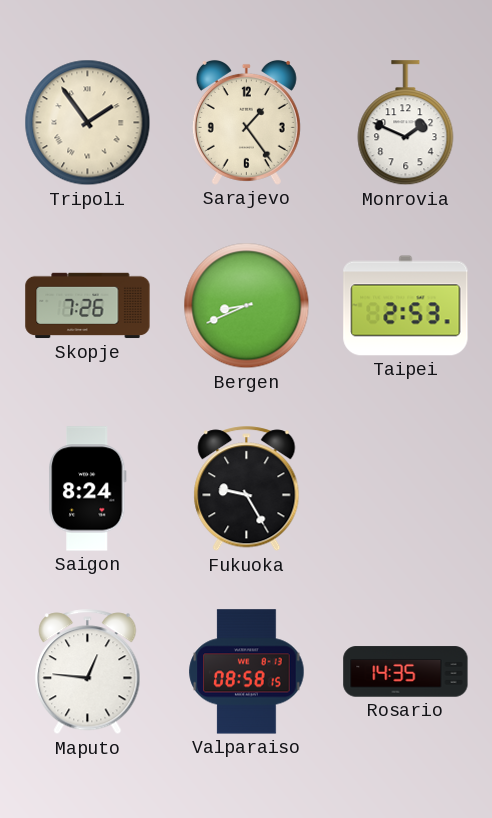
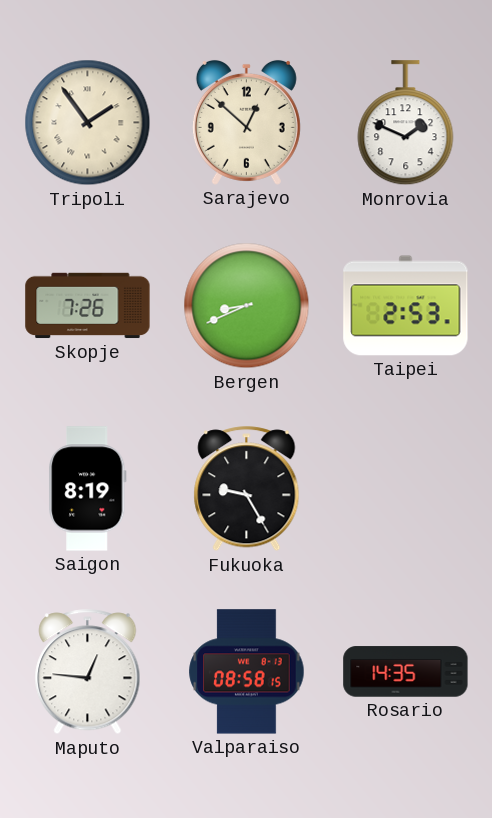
Sarajevo: 1:24 -> 12:52 (246, 122)
Saigon: 8:24 -> 8:19 (88, 489)
